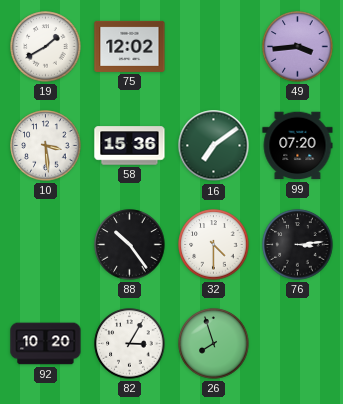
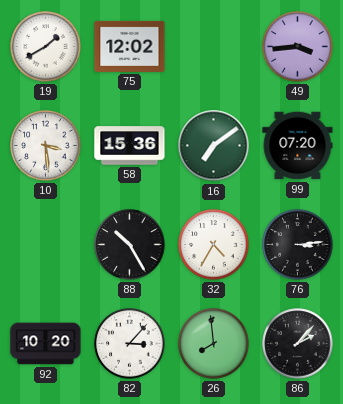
88: 10:24 -> 10:25 (130, 245)
32: 4:30 -> 4:35 (214, 245)
82: 3:05 -> 3:07 (130, 344)
26: 7:57 -> 7:59 (214, 344)
86: none -> 2:07 (298, 344)
